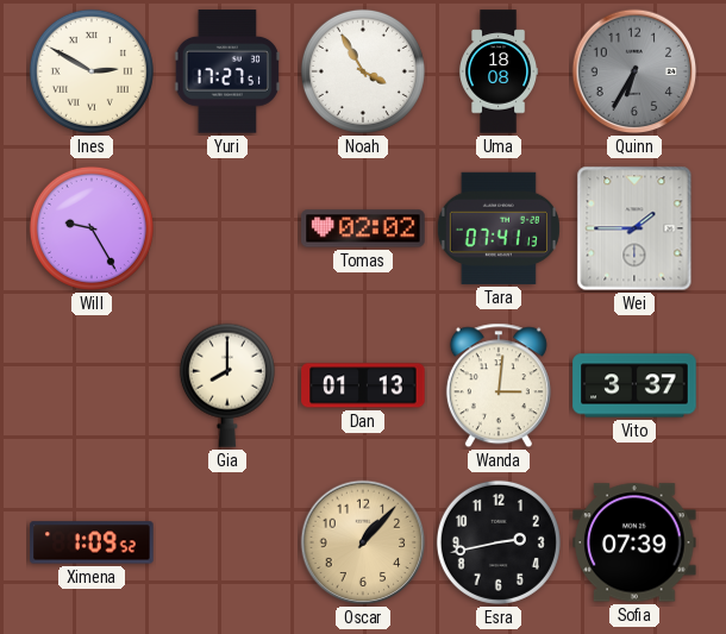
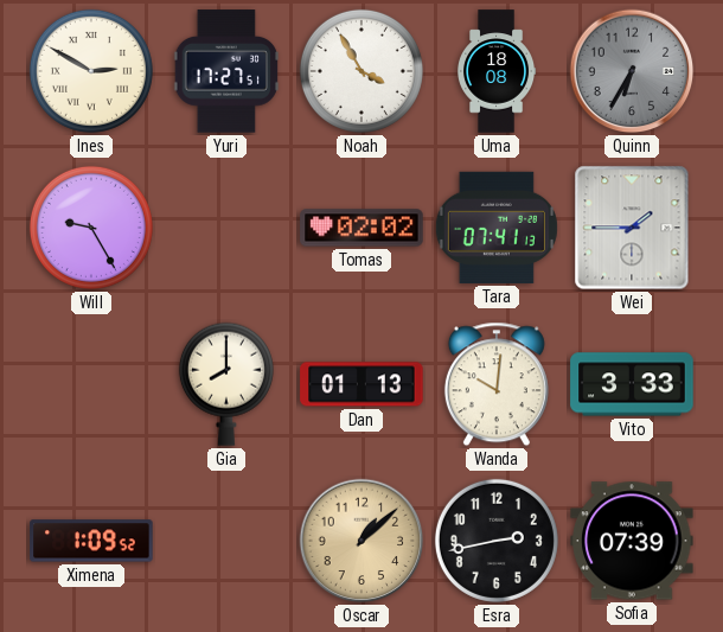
Wanda: 3:01 -> 10:01 (497, 384)
Vito: 3:37 -> 3:33 (632, 384)
Oscar: 1:07 -> 1:08 (361, 541)
